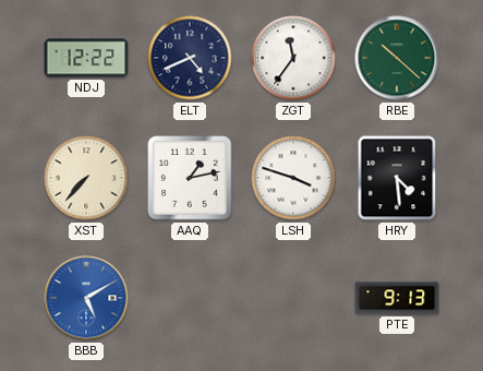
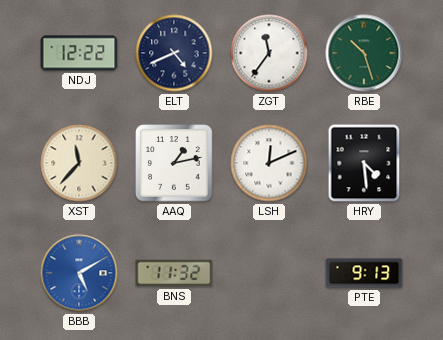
RBE: 10:22 -> 10:27 (364, 53)
XST: 7:37 -> 11:37 (79, 163)
LSH: 3:48 -> 12:11 (269, 163)
BNS: none -> 11:32 (174, 273)
